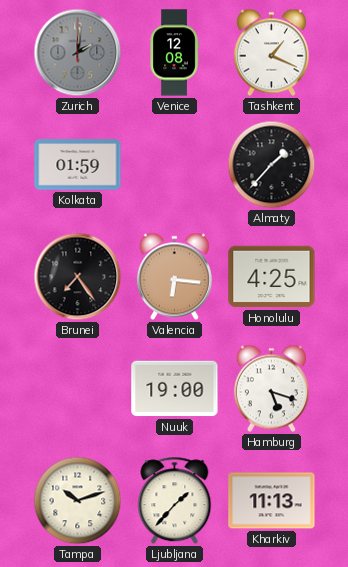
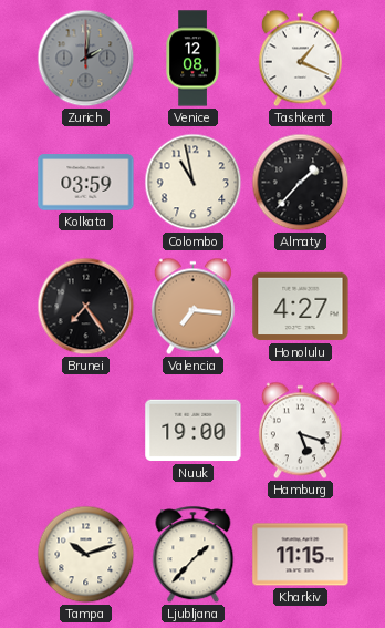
Kolkata: 01:59 -> 03:59 (86, 183)
Colombo: none -> 10:58 (194, 183)
Valencia: 6:16 -> 7:16 (192, 307)
Honolulu: 4:25 -> 4:27 (301, 307)
Kharkiv: 11:13 -> 11:15 (301, 555)
